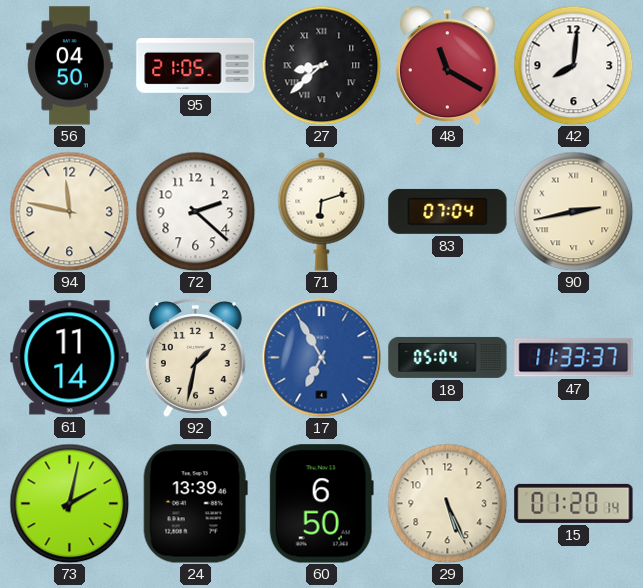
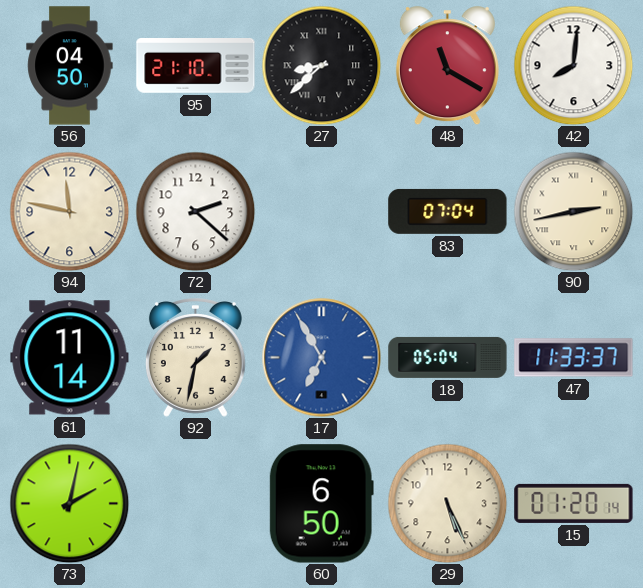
95: 21:05 -> 21:10 (196, 66)
71: 6:12 -> none (322, 211)
24: 13:39 -> none (195, 504)
